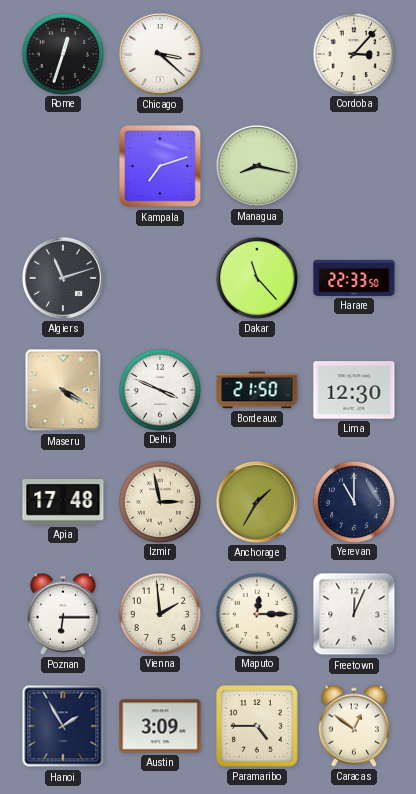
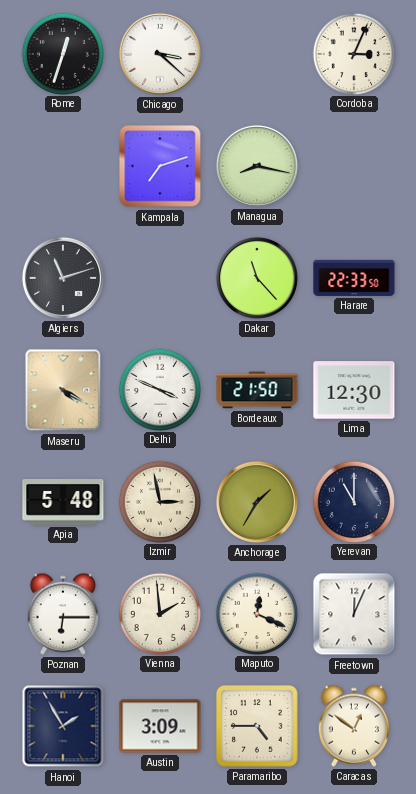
Cordoba: 3:07 -> 3:04 (353, 53)
Apia: 17:48 -> 5:48 (63, 503)
Maputo: 12:15 -> 12:19 (256, 613)
